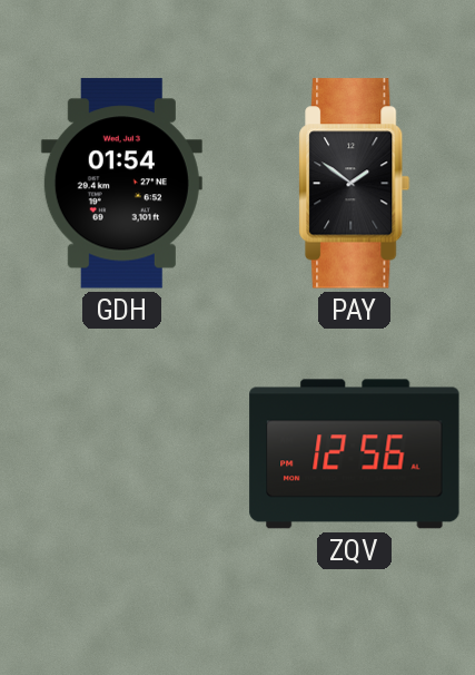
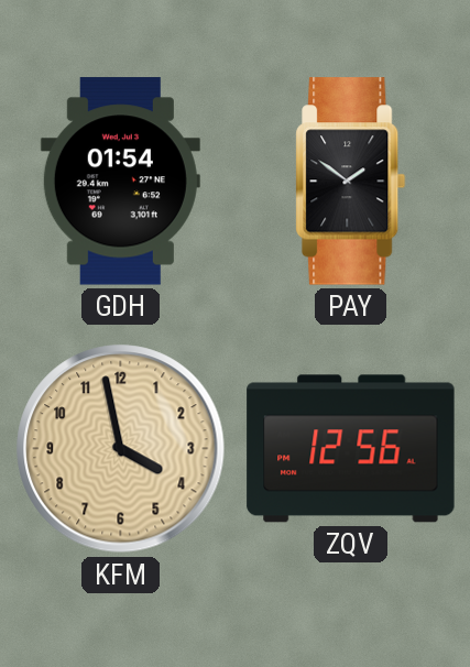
KFM: none -> 3:58 (121, 449)
